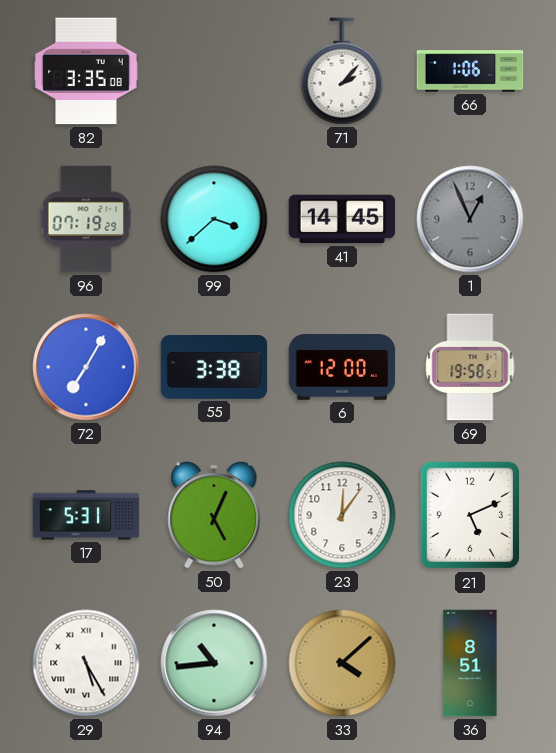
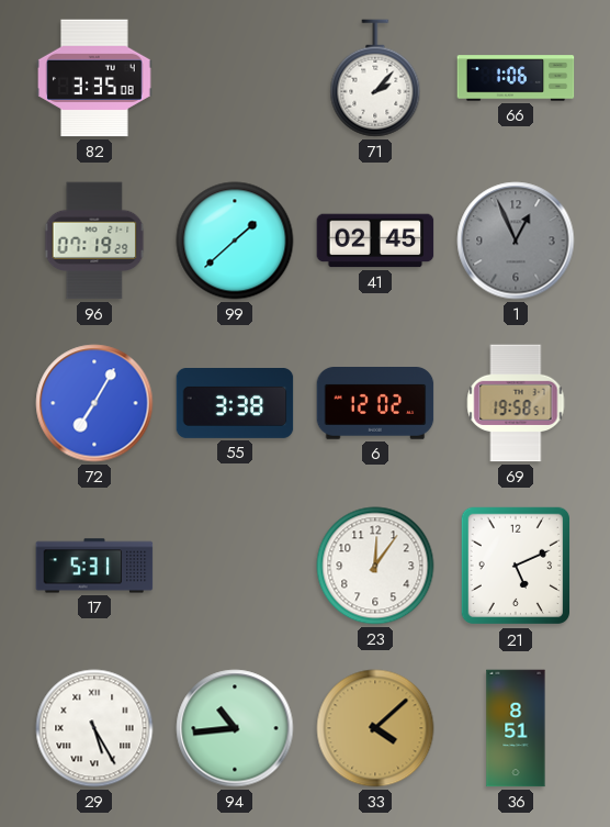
99: 3:38 -> 1:38 (235, 241)
41: 14:45 -> 02:45 (375, 241)
6: 12:00 -> 12:02 (375, 403)
50: 5:04 -> none (214, 515)
